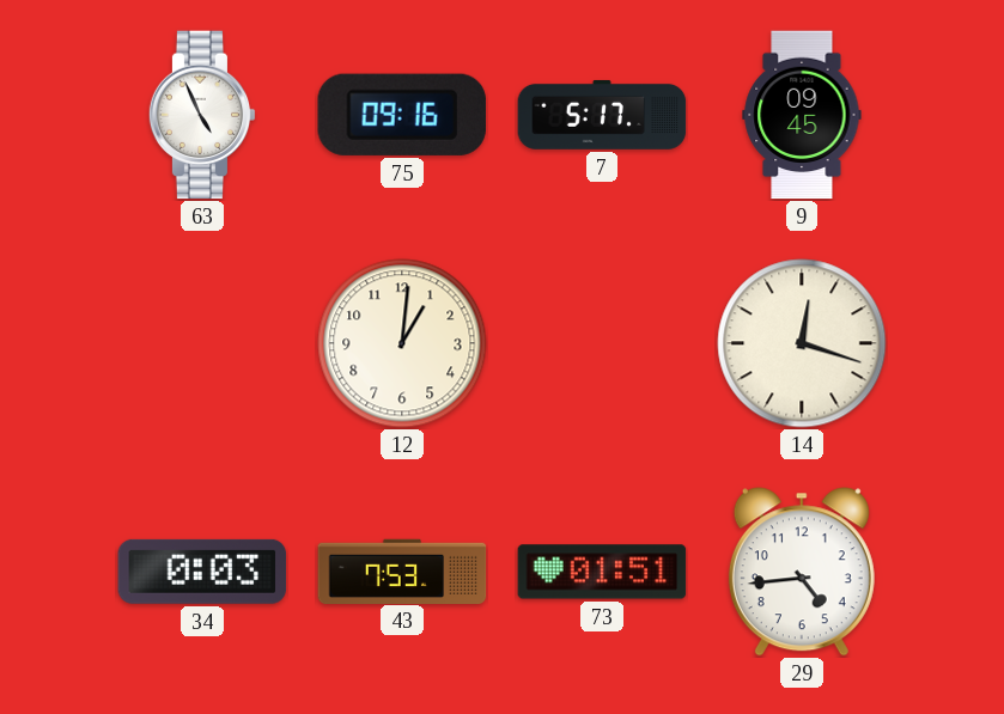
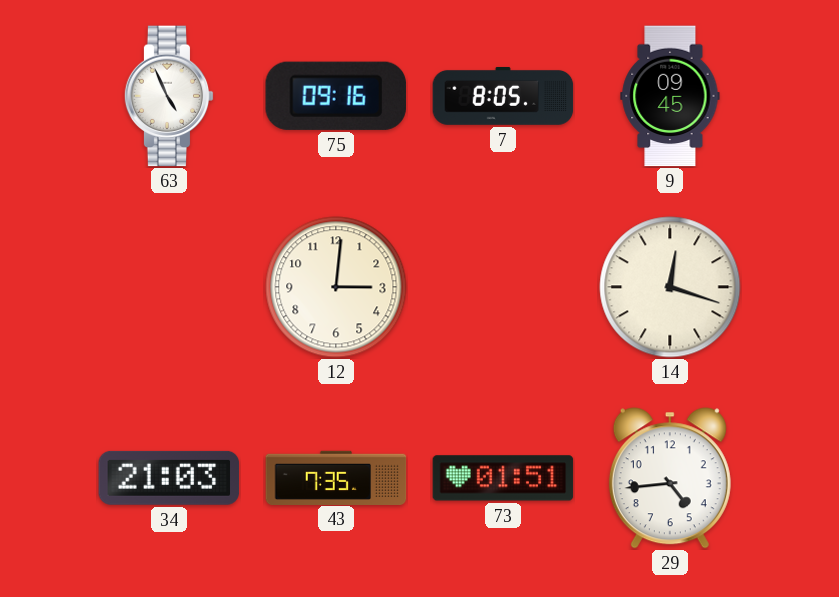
7: 5:17 -> 8:05 (503, 96)
12: 1:01 -> 3:01 (336, 287)
34: 0:03 -> 21:03 (169, 478)
43: 7:53 -> 7:35 (336, 477)
